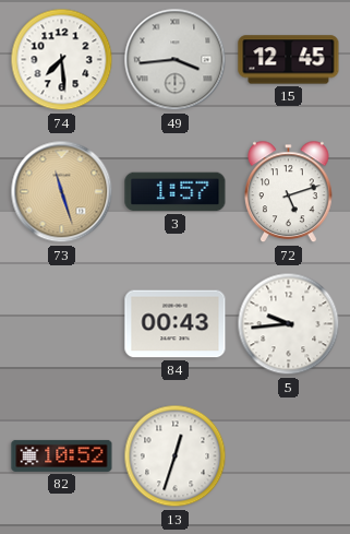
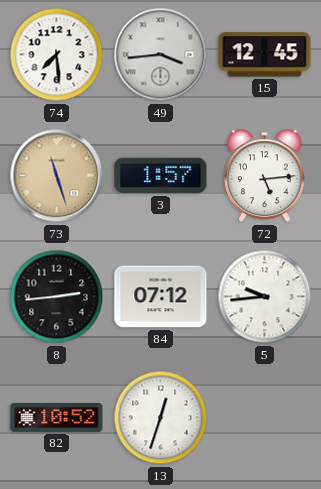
72: 5:12 -> 5:14 (265, 176)
8: none -> 2:44 (57, 297)
84: 00:43 -> 07:12 (161, 297)
